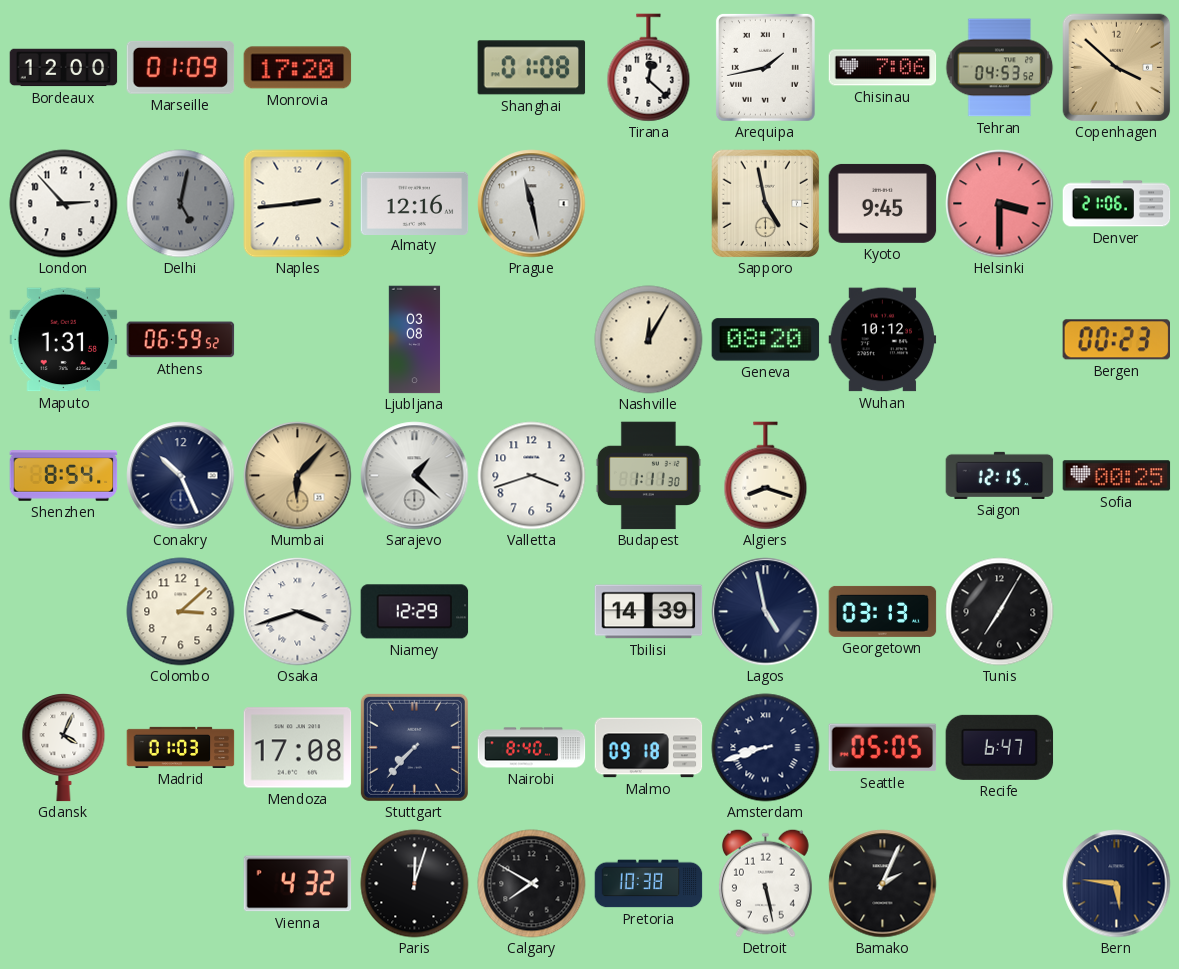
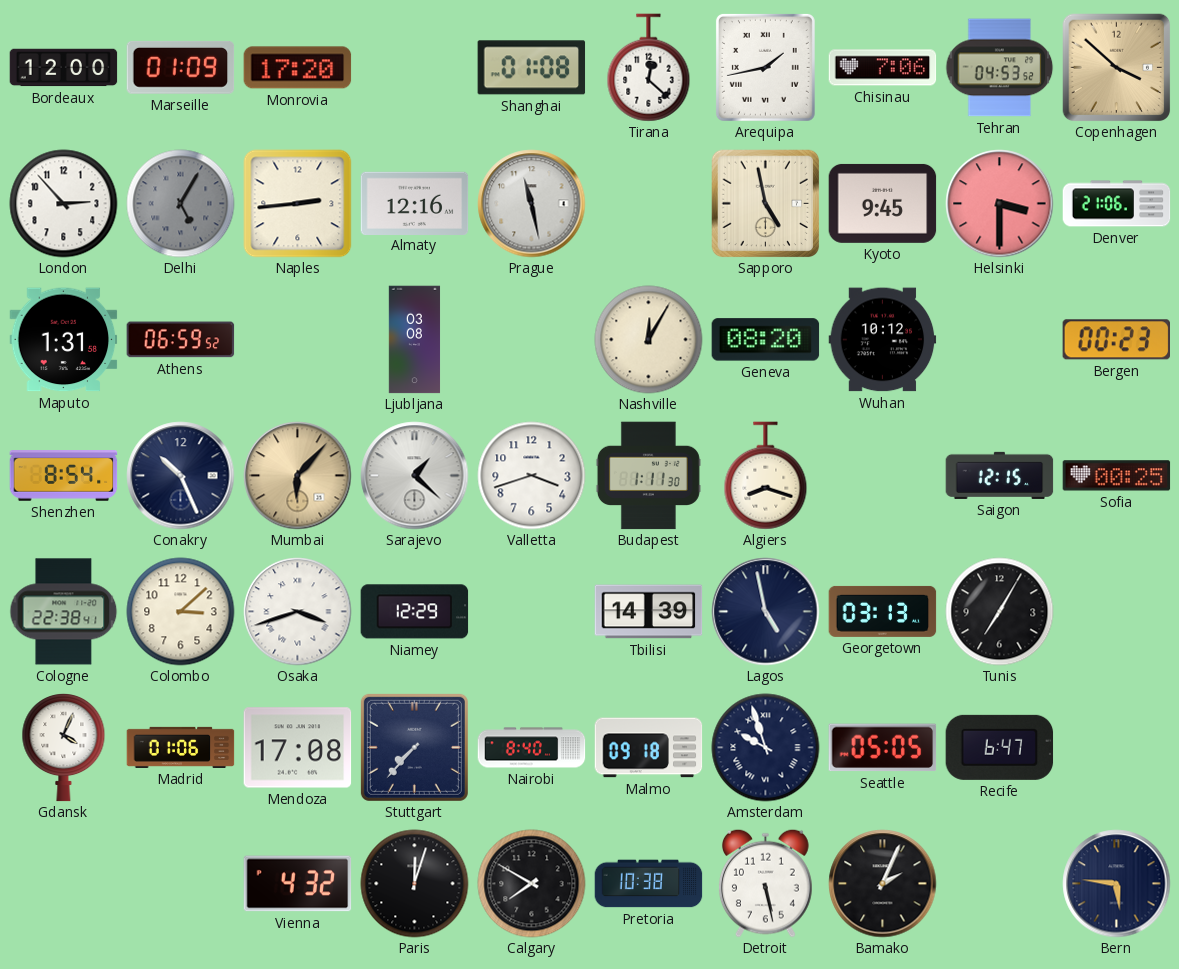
Delhi: 5:02 -> 5:05 (181, 204)
Cologne: none -> 22:38 (64, 612)
Madrid: 01:03 -> 01:06 (181, 747)
Amsterdam: 8:42 -> 9:57 (766, 748)
